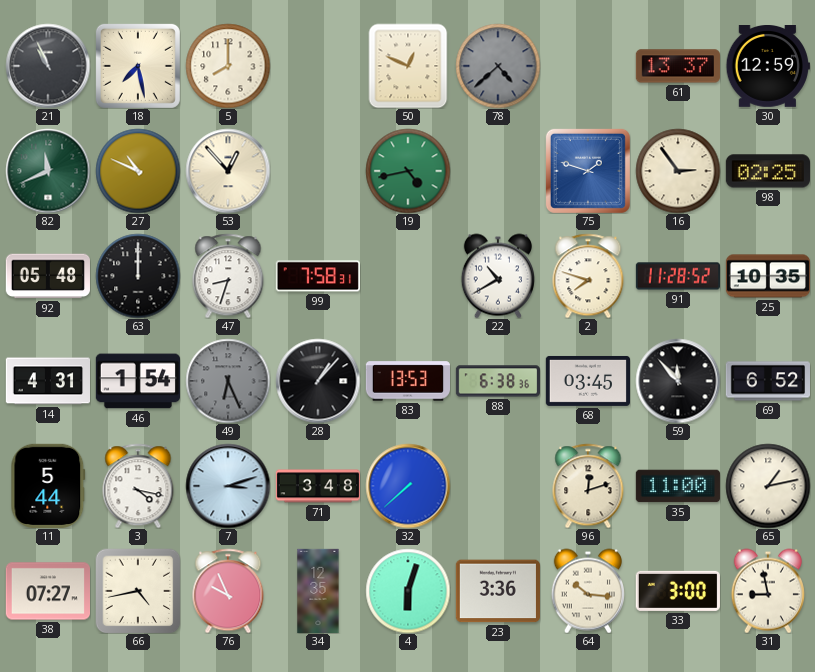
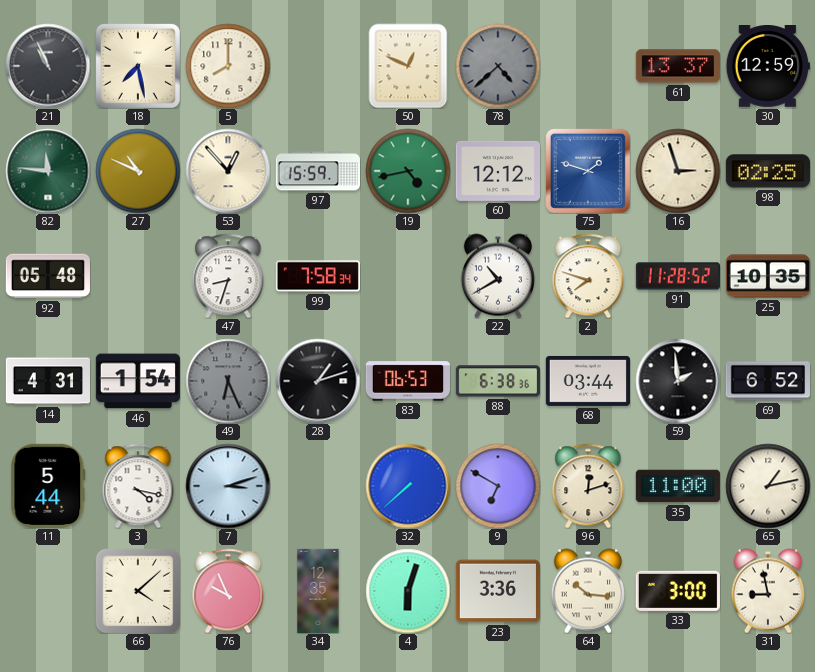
82: 11:41 -> 11:46 (48, 171)
97: none -> 15:59 (317, 171)
60: none -> 12:12 (497, 171)
16: 2:54 -> 2:57 (678, 171)
63: 12:00 -> none (138, 276)
99: 7:58:31 -> 7:58:34 (318, 276)
28: 1:07 -> 1:12 (318, 381)
83: 13:53 -> 06:53 (407, 381)
68: 03:45 -> 03:44 (587, 381)
59: 11:53 -> 1:59 (678, 381)
71: 3:48 -> none (317, 486)
9: none -> 6:50 (498, 486)
38: 07:27 -> none (47, 591)
66: 4:43 -> 4:08 (138, 591)
